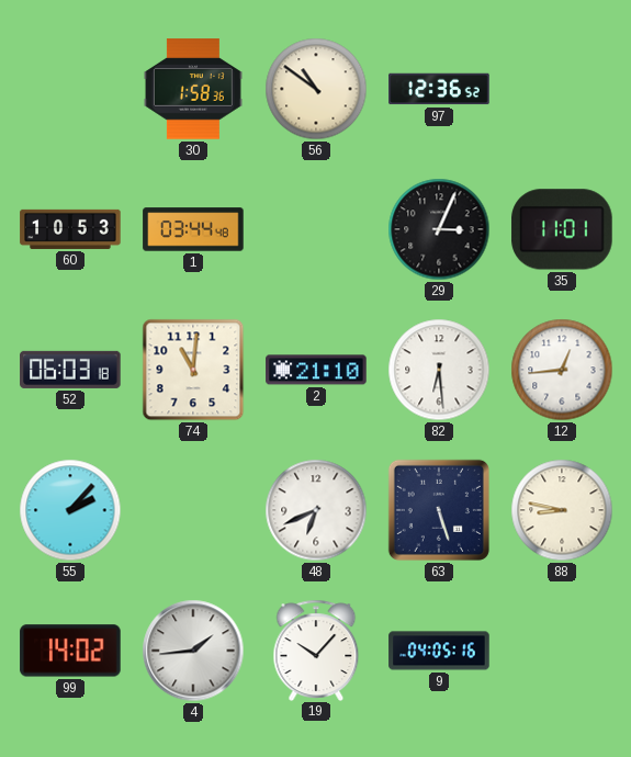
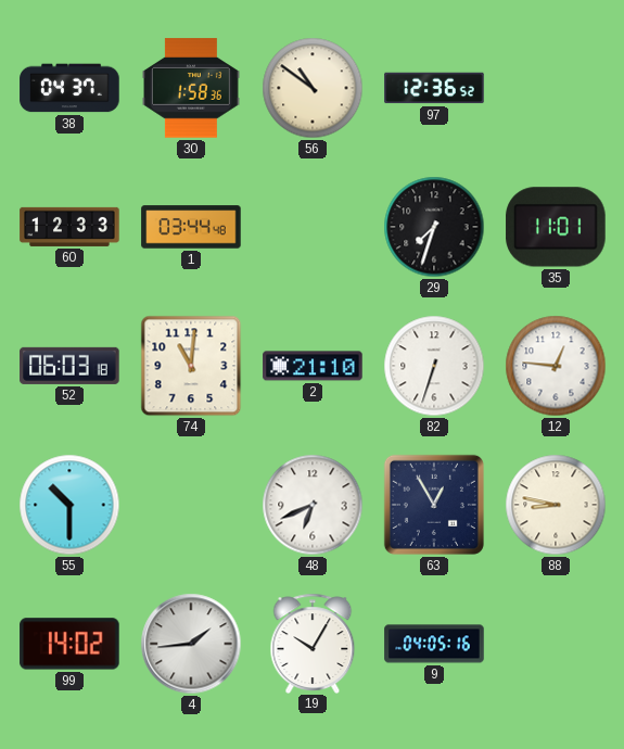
38: none -> 04:37 (69, 88)
60: 10:53 -> 12:33 (69, 227)
29: 3:04 -> 7:33 (434, 227)
82: 6:29 -> 6:33 (434, 366)
12: 12:44 -> 12:46 (556, 366)
55: 2:07 -> 10:30 (69, 505)
63: 5:27 -> 12:55 (434, 505)
19: 10:07 -> 10:05 (313, 643)
